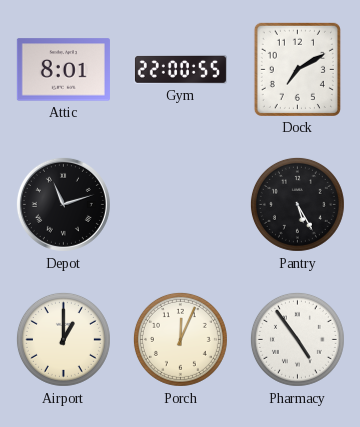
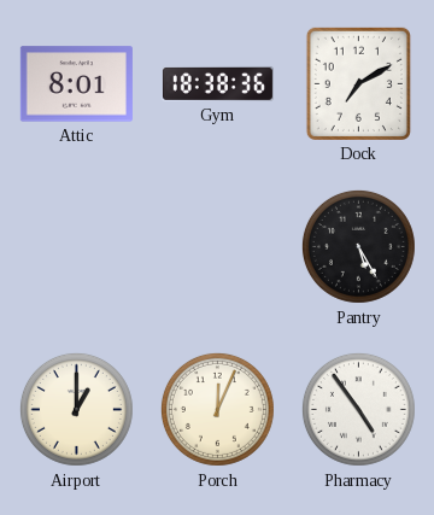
Gym: 22:00 -> 18:38 (217, 83)
Depot: 11:12 -> none (63, 204)
